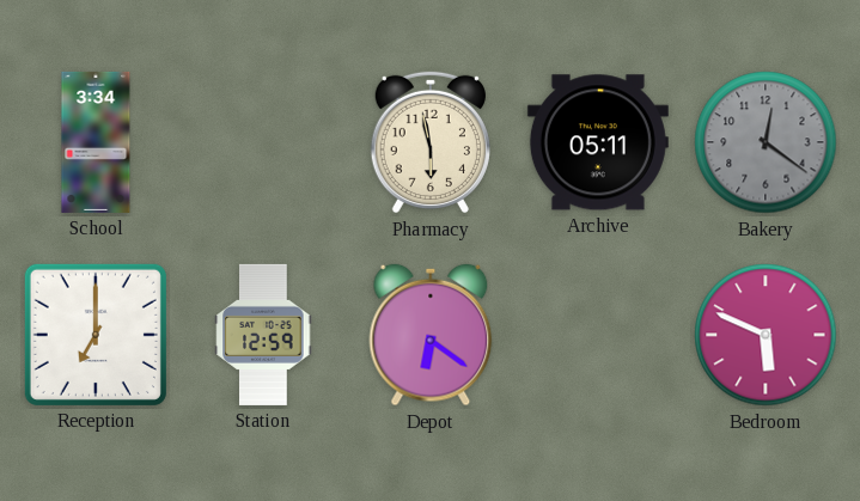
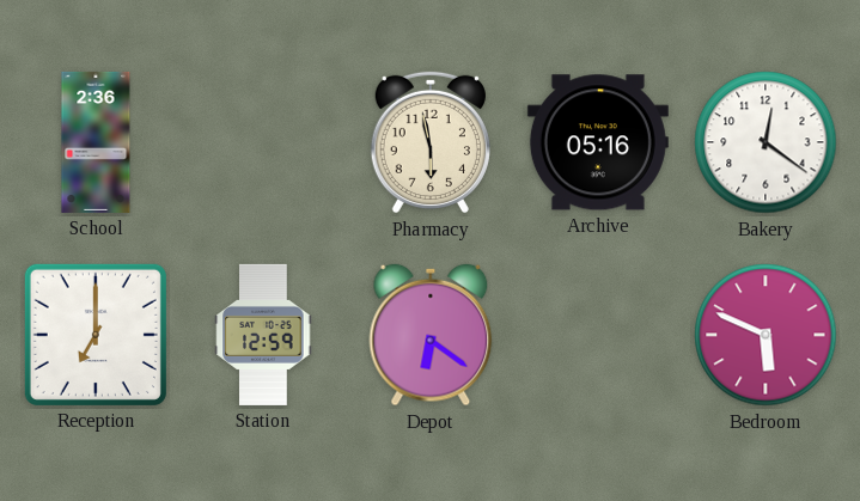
School: 3:34 -> 2:36 (96, 142)
Archive: 05:11 -> 05:16 (598, 142)
Bakery dial: grey -> white (766, 142)
